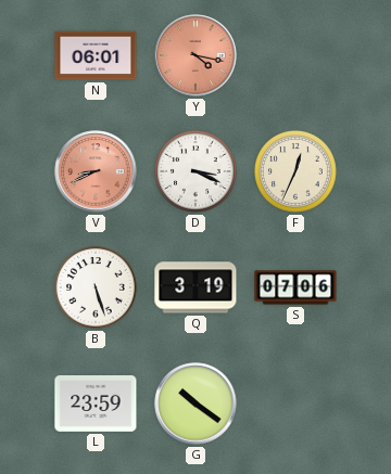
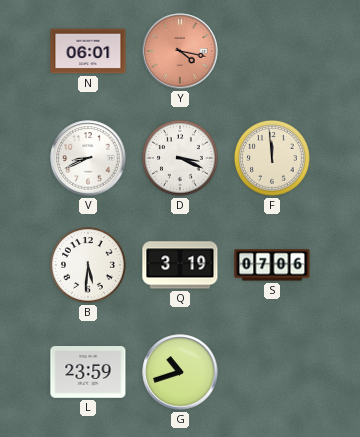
V dial: salmon -> white (88, 158)
F: 12:34 -> 11:59 (273, 159)
B: 5:27 -> 5:31 (89, 266)
G: 10:21 -> 10:42 (180, 372)
